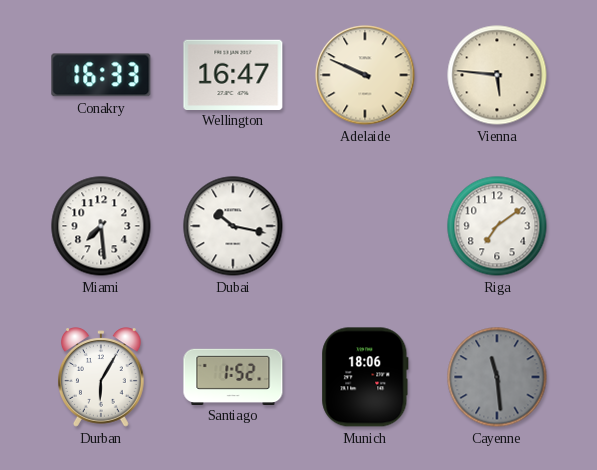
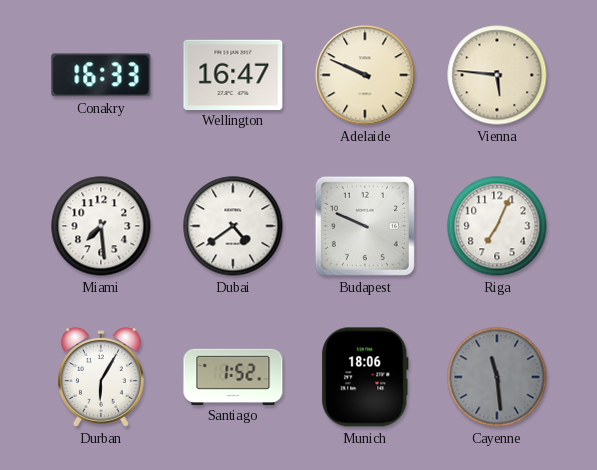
Dubai: 10:17 -> 4:39 (233, 226)
Budapest: none -> 9:49 (365, 226)
Riga: 7:09 -> 7:04 (497, 226)
